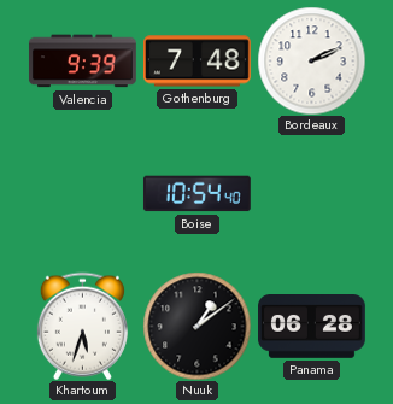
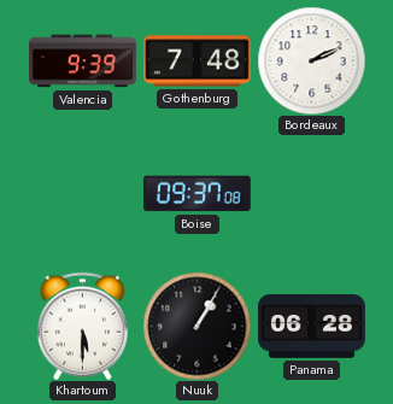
Boise: 10:54 -> 09:37 (196, 194)
Khartoum: 5:33 -> 5:30 (82, 326)
Nuuk: 1:09 -> 1:05 (196, 326)
